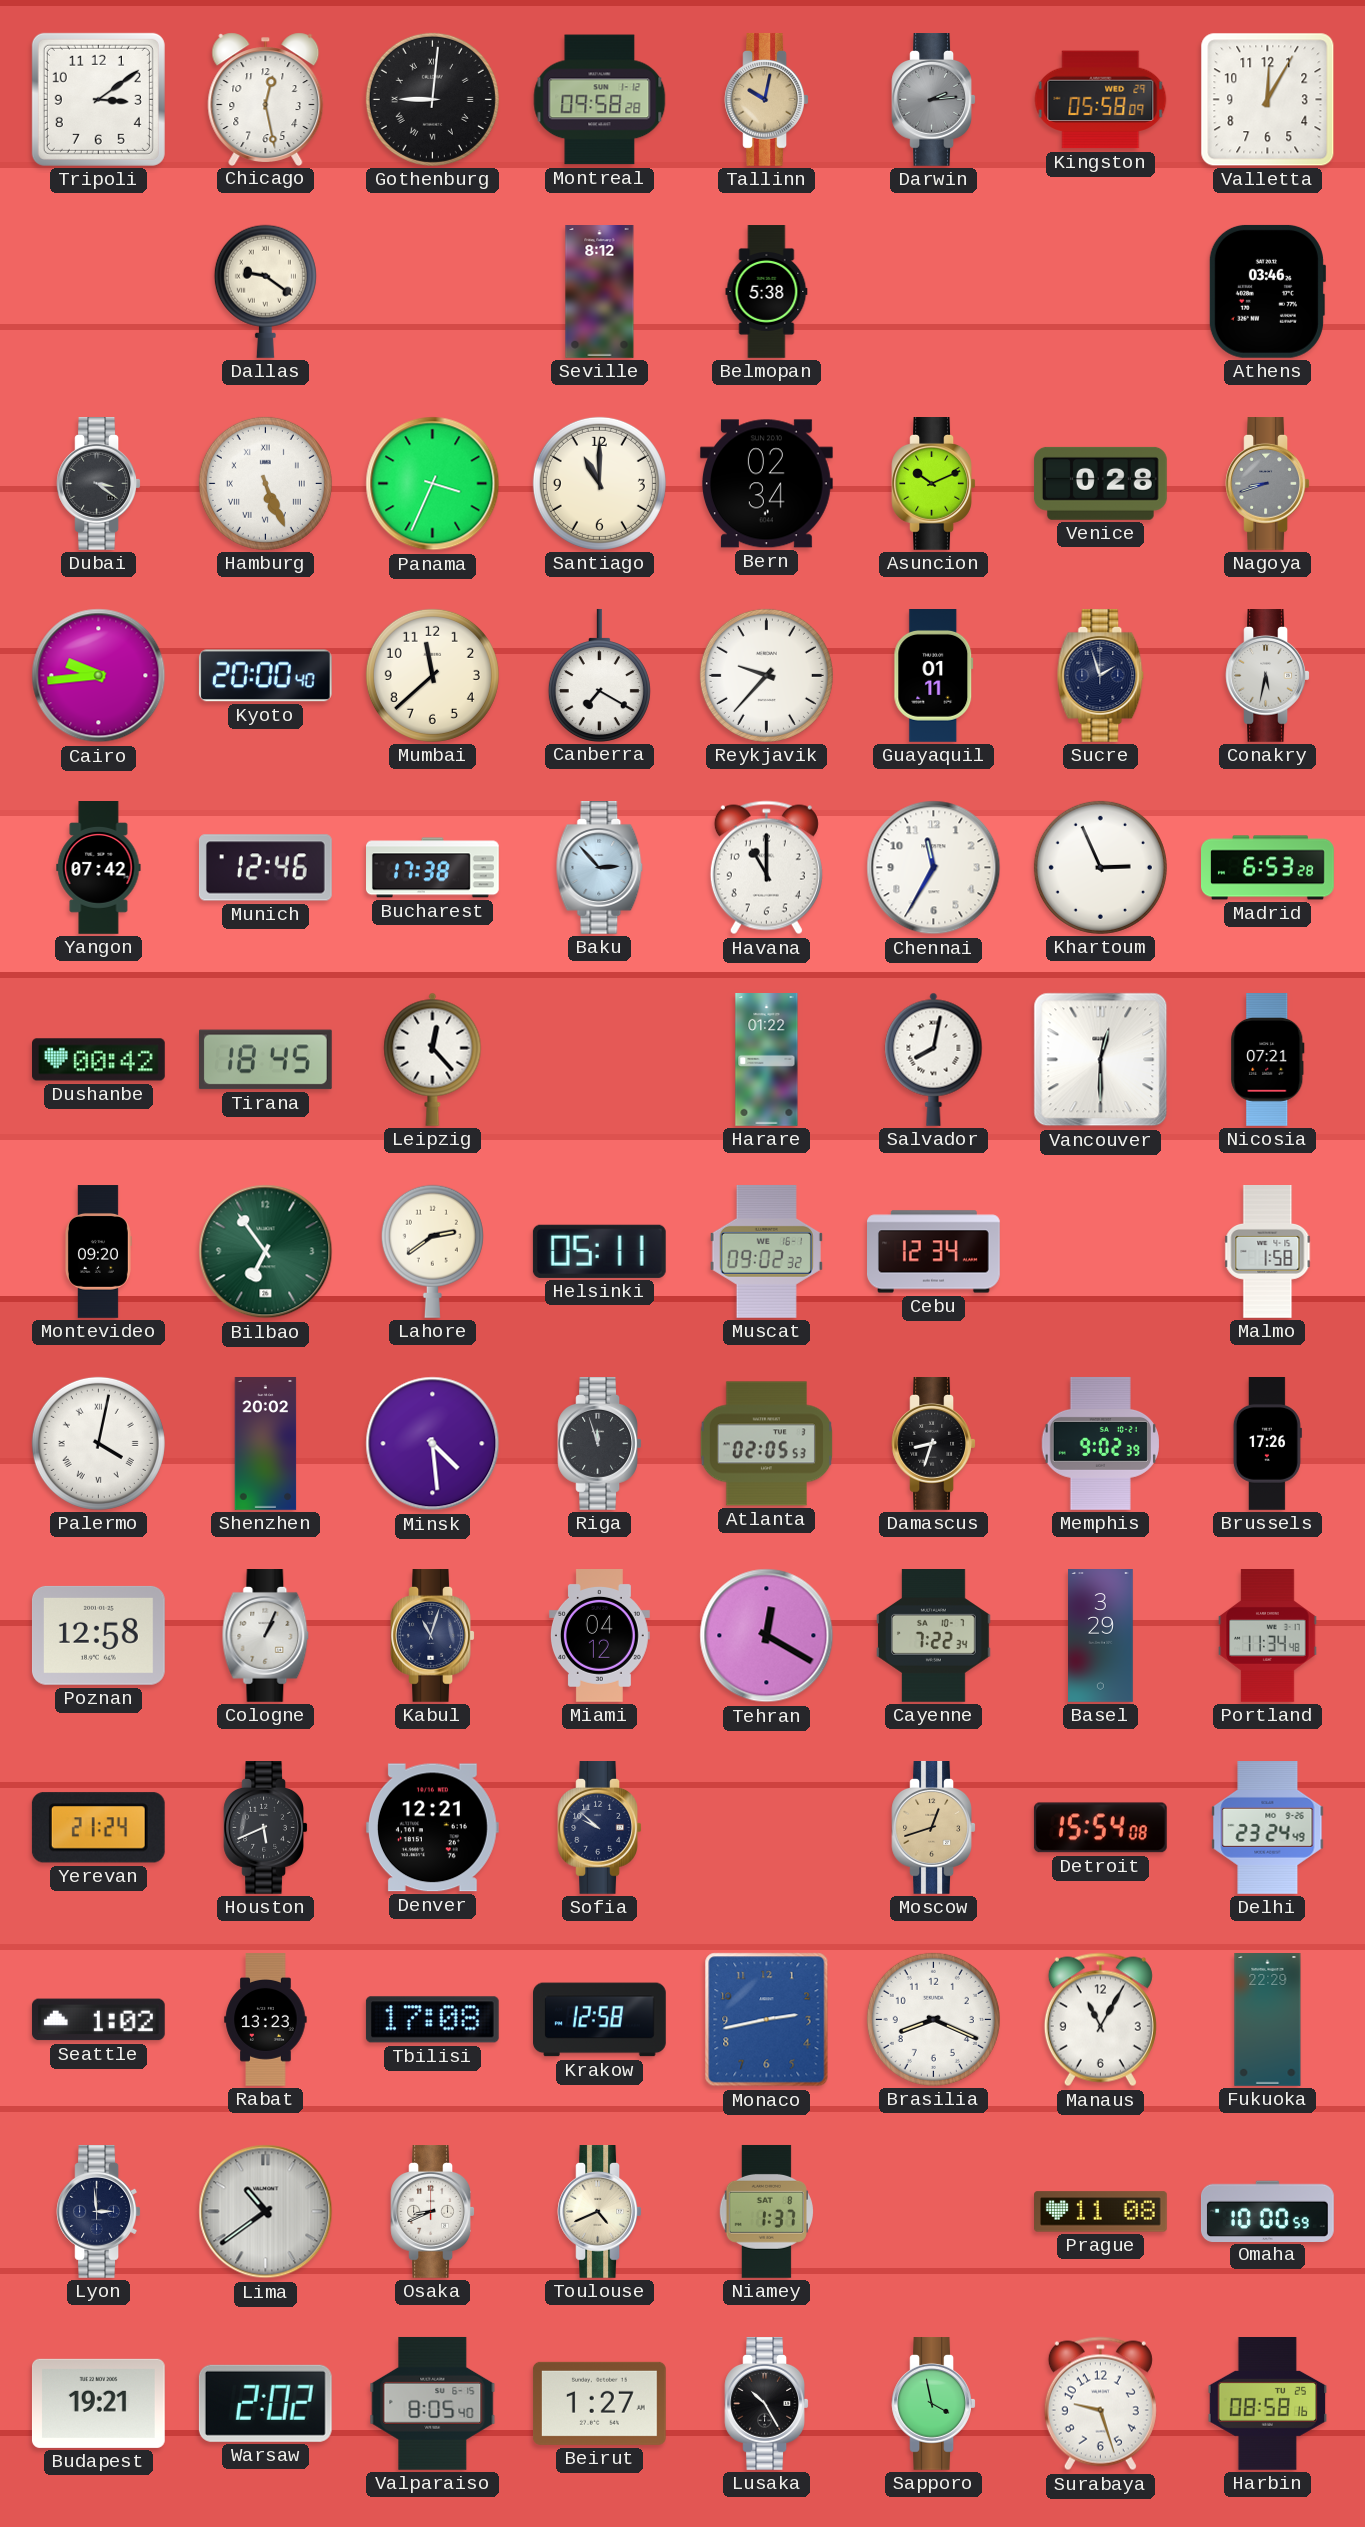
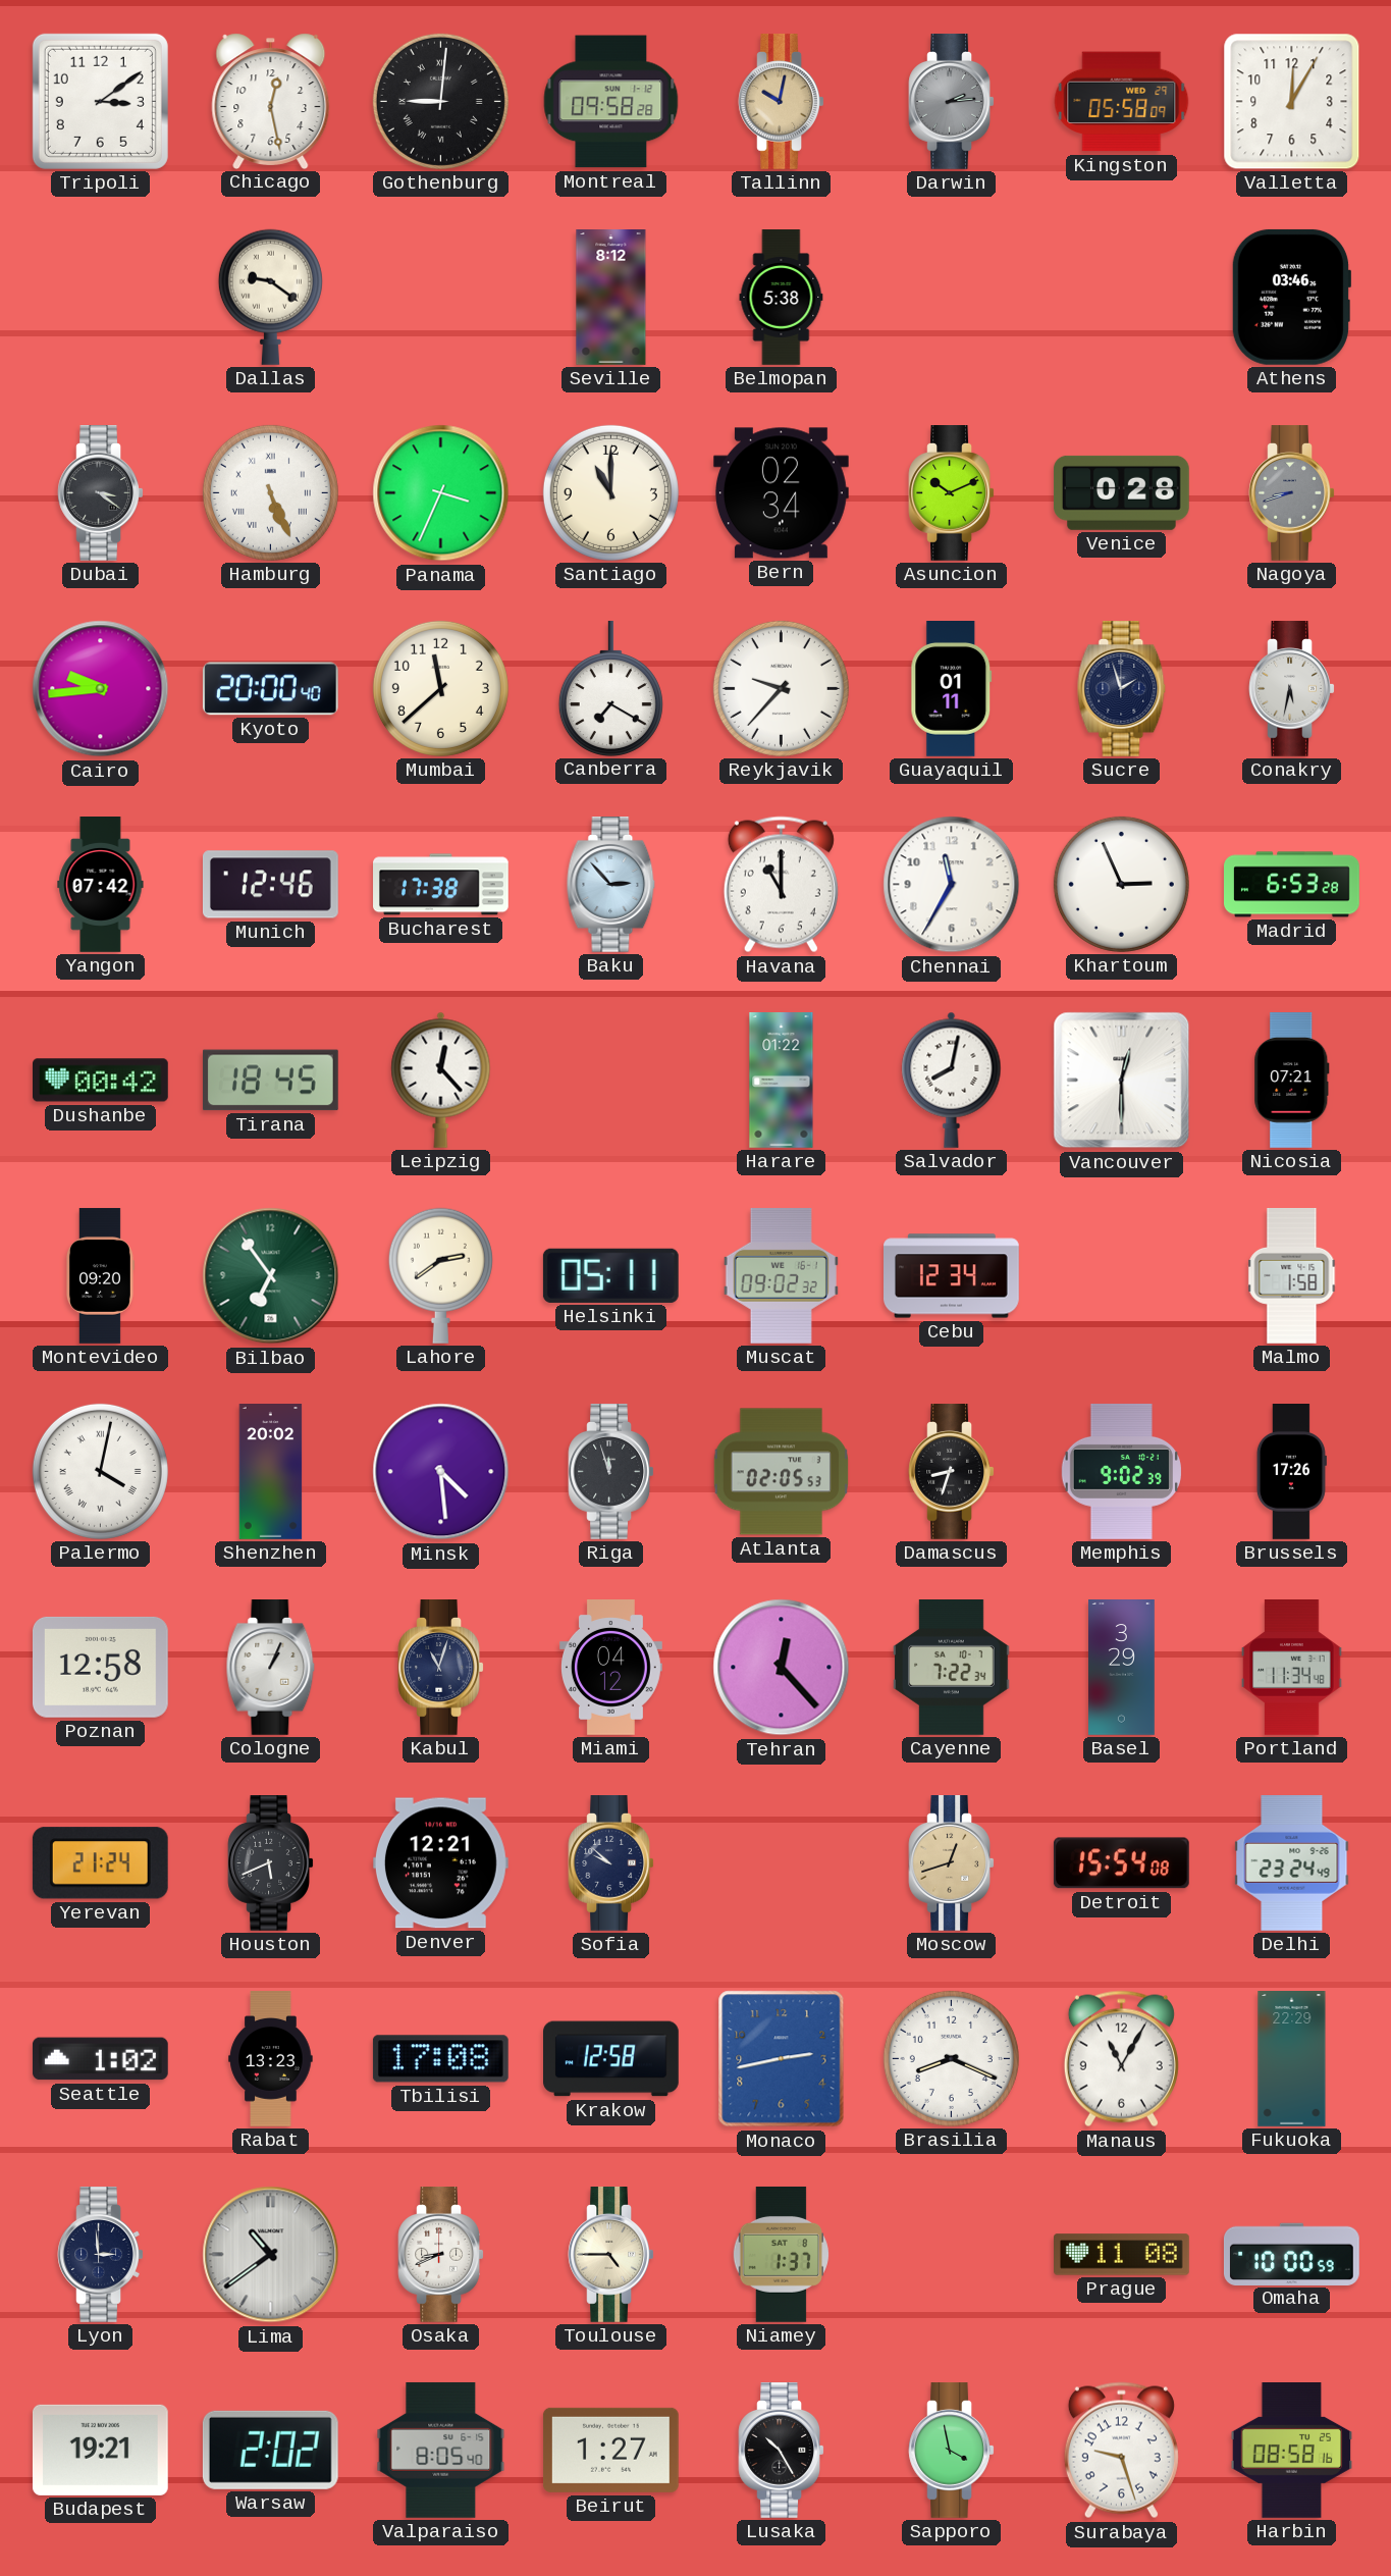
Tehran: 12:20 -> 12:23 (782, 1668)
Toulouse: 4:41 -> 4:45 (611, 2255)
